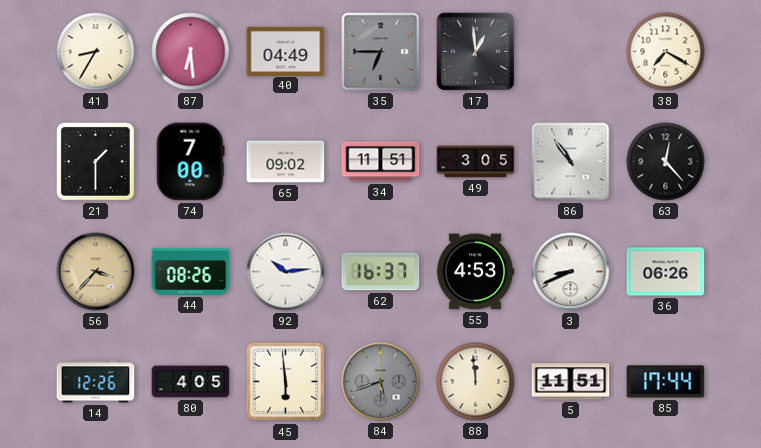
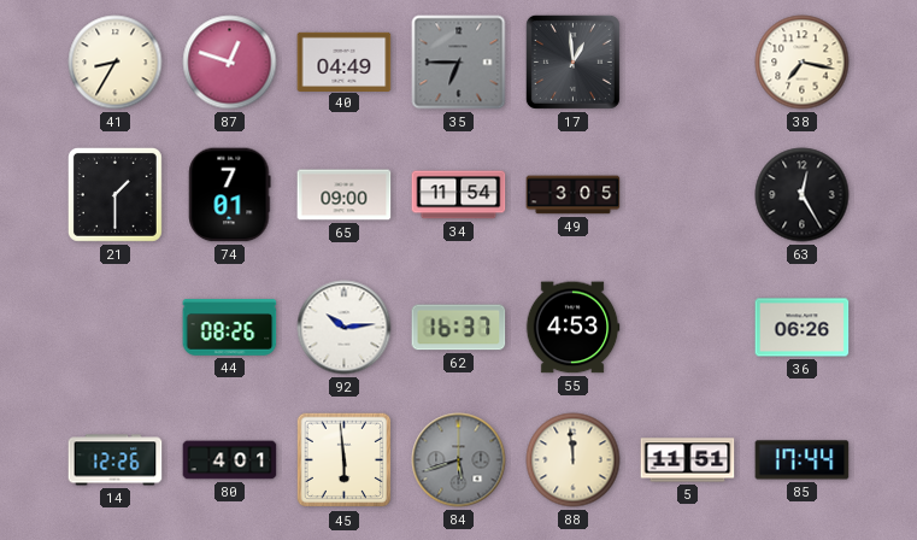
87: 6:29 -> 12:48 (230, 63)
38: 7:20 -> 7:17 (803, 63)
74: 7:00 -> 7:01 (230, 195)
65: 09:02 -> 09:00 (345, 195)
34: 11:51 -> 11:54 (459, 195)
86: 10:54 -> none (571, 162)
63: 12:23 -> 12:25 (803, 195)
56: 3:37 -> none (96, 272)
3: 8:41 -> none (571, 272)
80: 4:05 -> 4:01 (230, 460)
